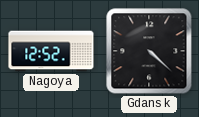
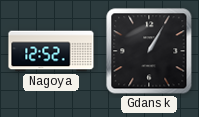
Gdansk: 4:22 -> 1:05 (149, 51)
